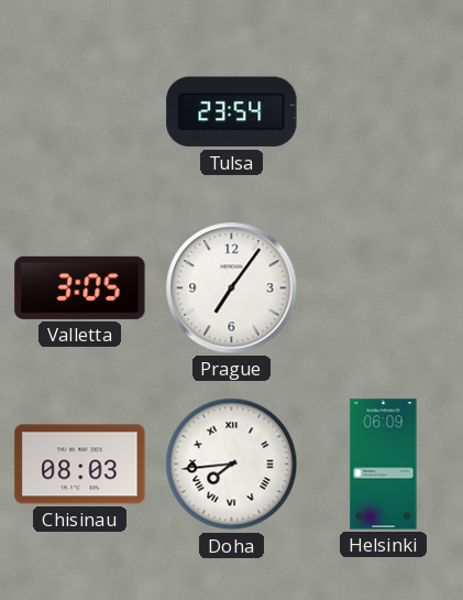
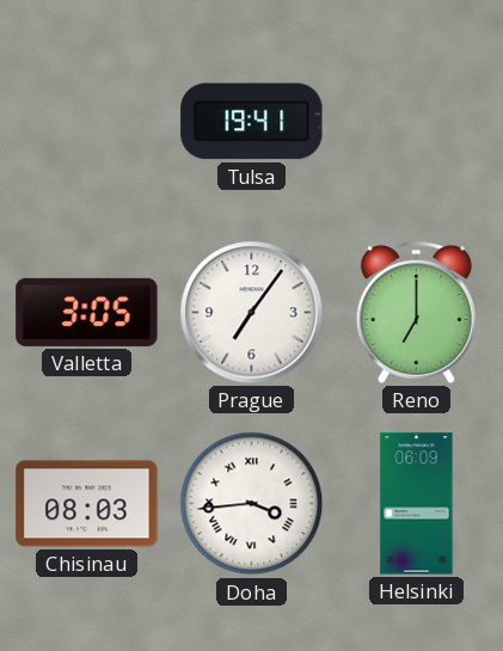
Tulsa: 23:54 -> 19:41 (252, 122)
Reno: none -> 7:00 (416, 312)
Doha: 7:44 -> 3:44 (252, 504)
